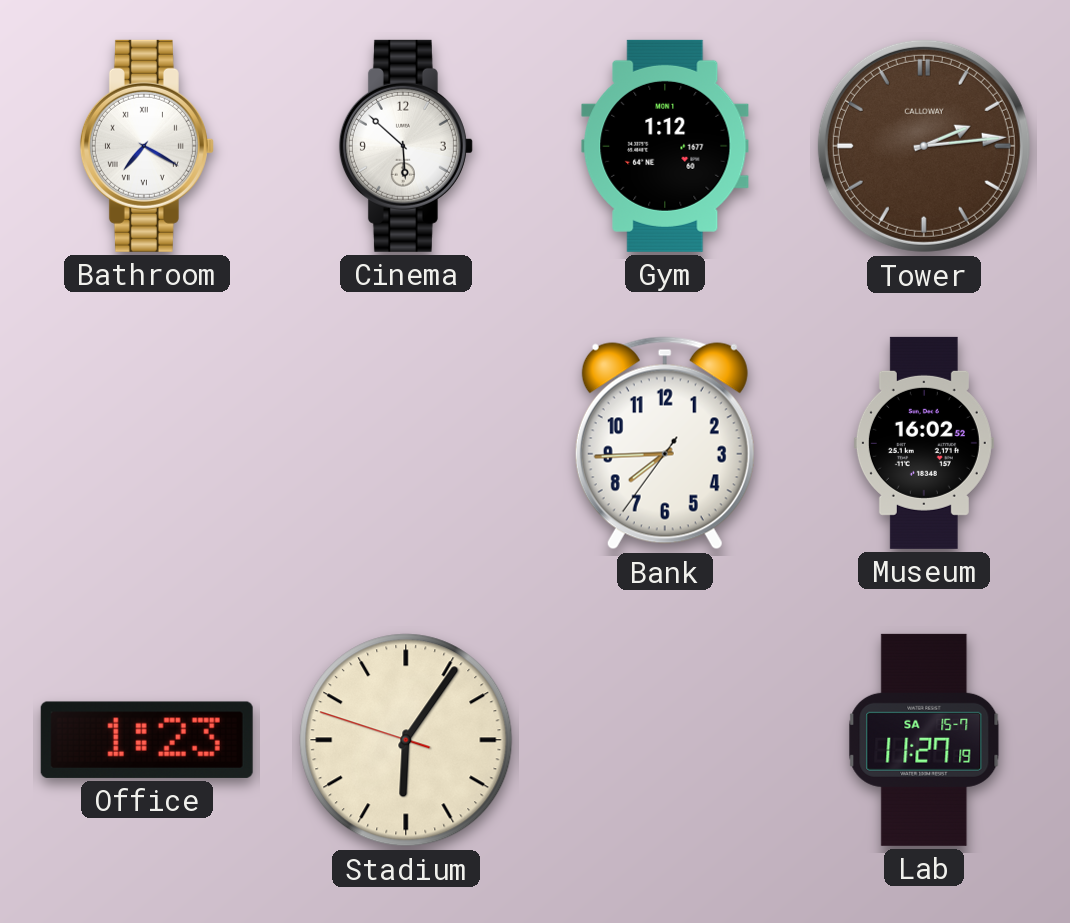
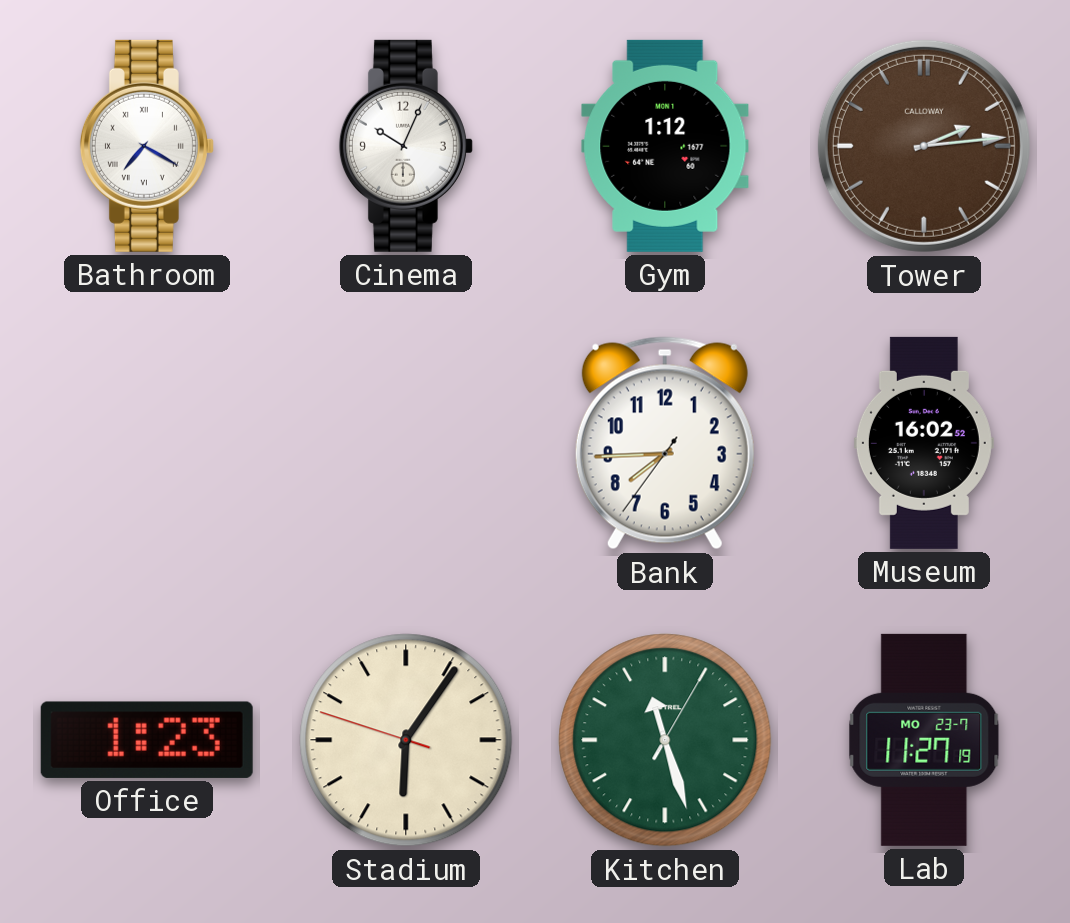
Cinema: 5:52 -> 10:04 (406, 146)
Kitchen: none -> 11:27 (665, 740)
Lab date: SA 15-7 -> MO 23-7 (924, 740)
